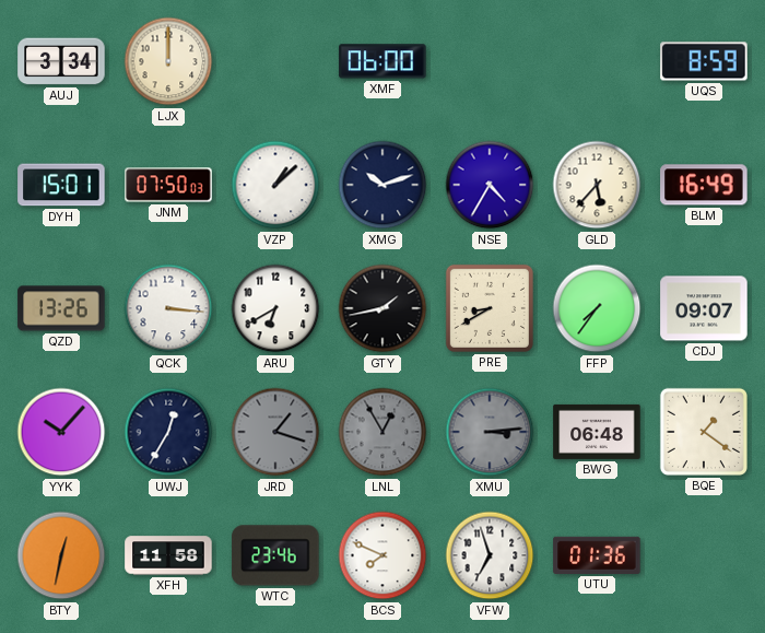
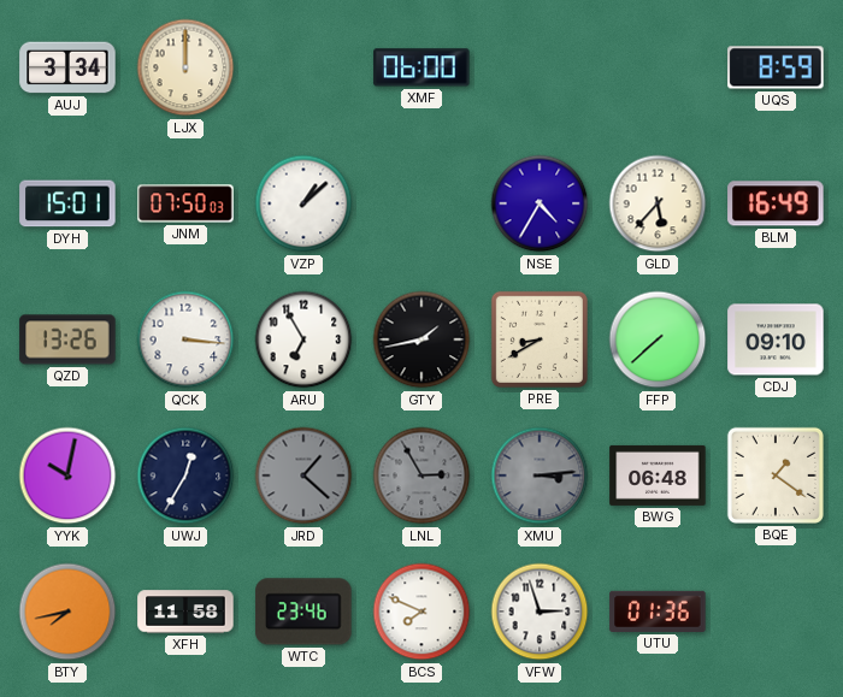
XMG: 10:12 -> none (382, 185)
ARU: 6:40 -> 6:55 (303, 339)
FFP: 7:36 -> 7:38 (658, 339)
CDJ: 09:07 -> 09:10 (776, 339)
YYK: 10:07 -> 10:02 (67, 476)
JRD: 1:18 -> 1:22 (303, 476)
LNL: 12:55 -> 2:55 (421, 476)
BTY: 12:32 -> 7:43 (67, 612)
VFW: 6:57 -> 2:57 (540, 612)
